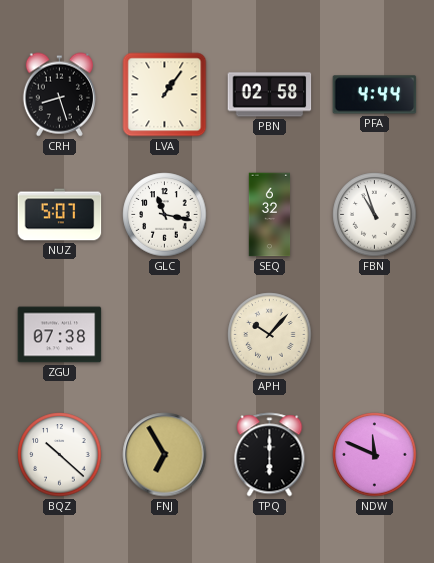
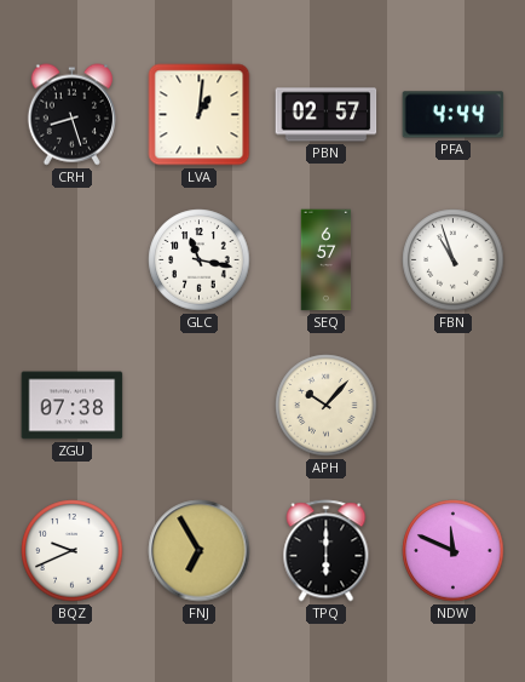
LVA: 1:06 -> 1:01 (200, 115)
PBN: 02:58 -> 02:57 (327, 115)
NUZ: 5:07 -> none (60, 215)
SEQ: 6:32 -> 6:57 (327, 260)
BQZ: 10:22 -> 9:41 (73, 551)
